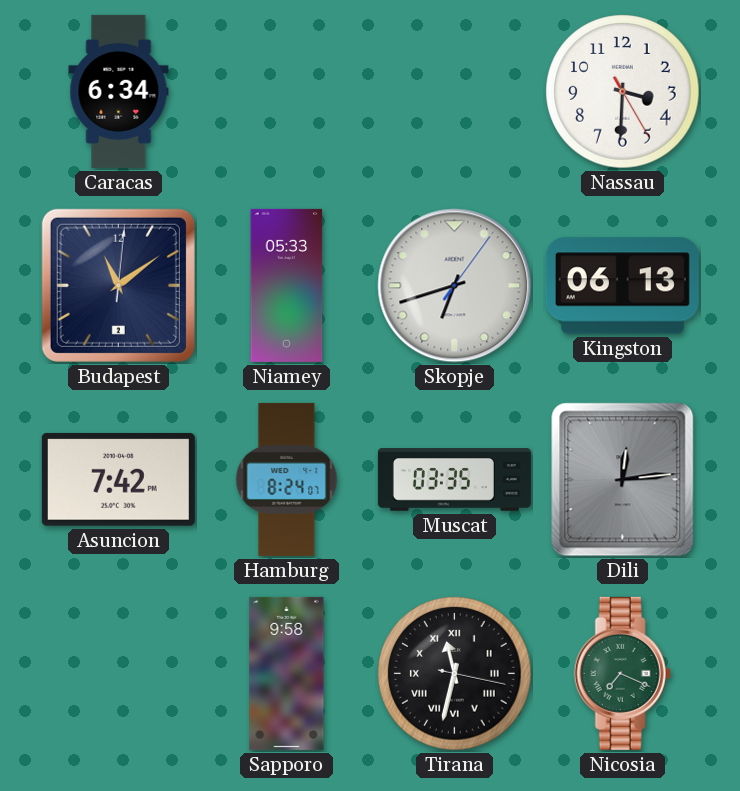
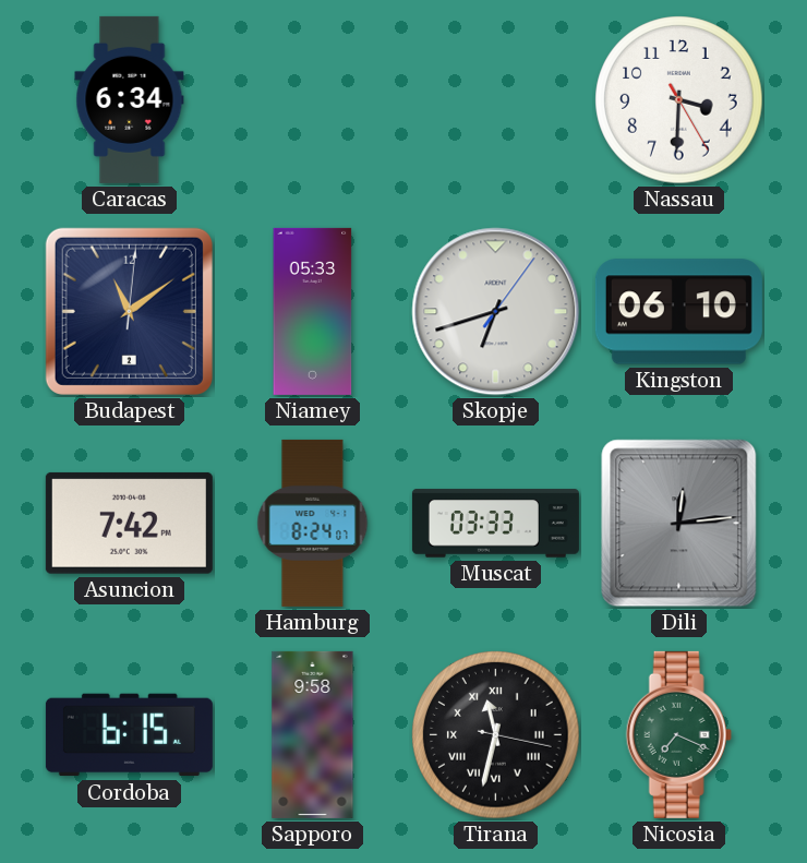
Kingston: 06:13 -> 06:10 (678, 312)
Muscat: 03:35 -> 03:33 (495, 524)
Cordoba: none -> 6:15 (129, 735)
